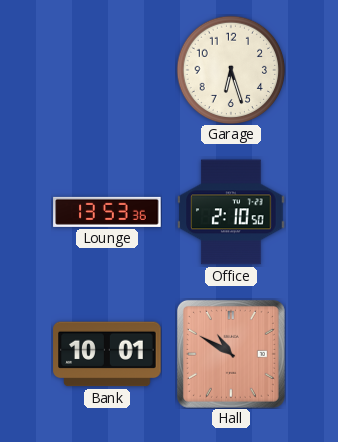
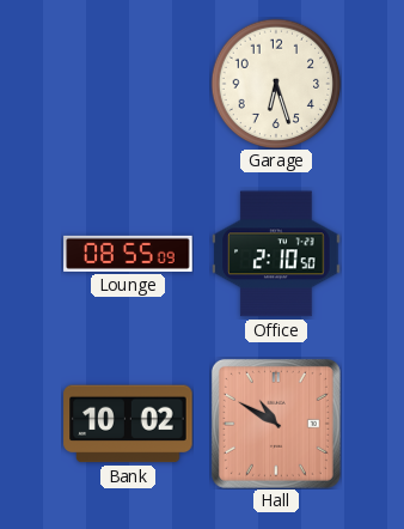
Lounge: 13:53 -> 08:55 (128, 254)
Bank: 10:01 -> 10:02 (128, 424)
